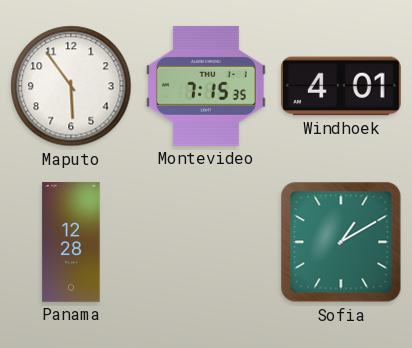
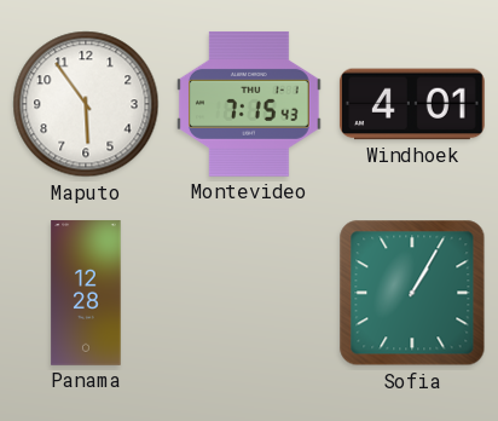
Montevideo: 7:15:35 -> 7:15:43 (249, 104)
Sofia: 1:10 -> 1:05 (412, 293)
